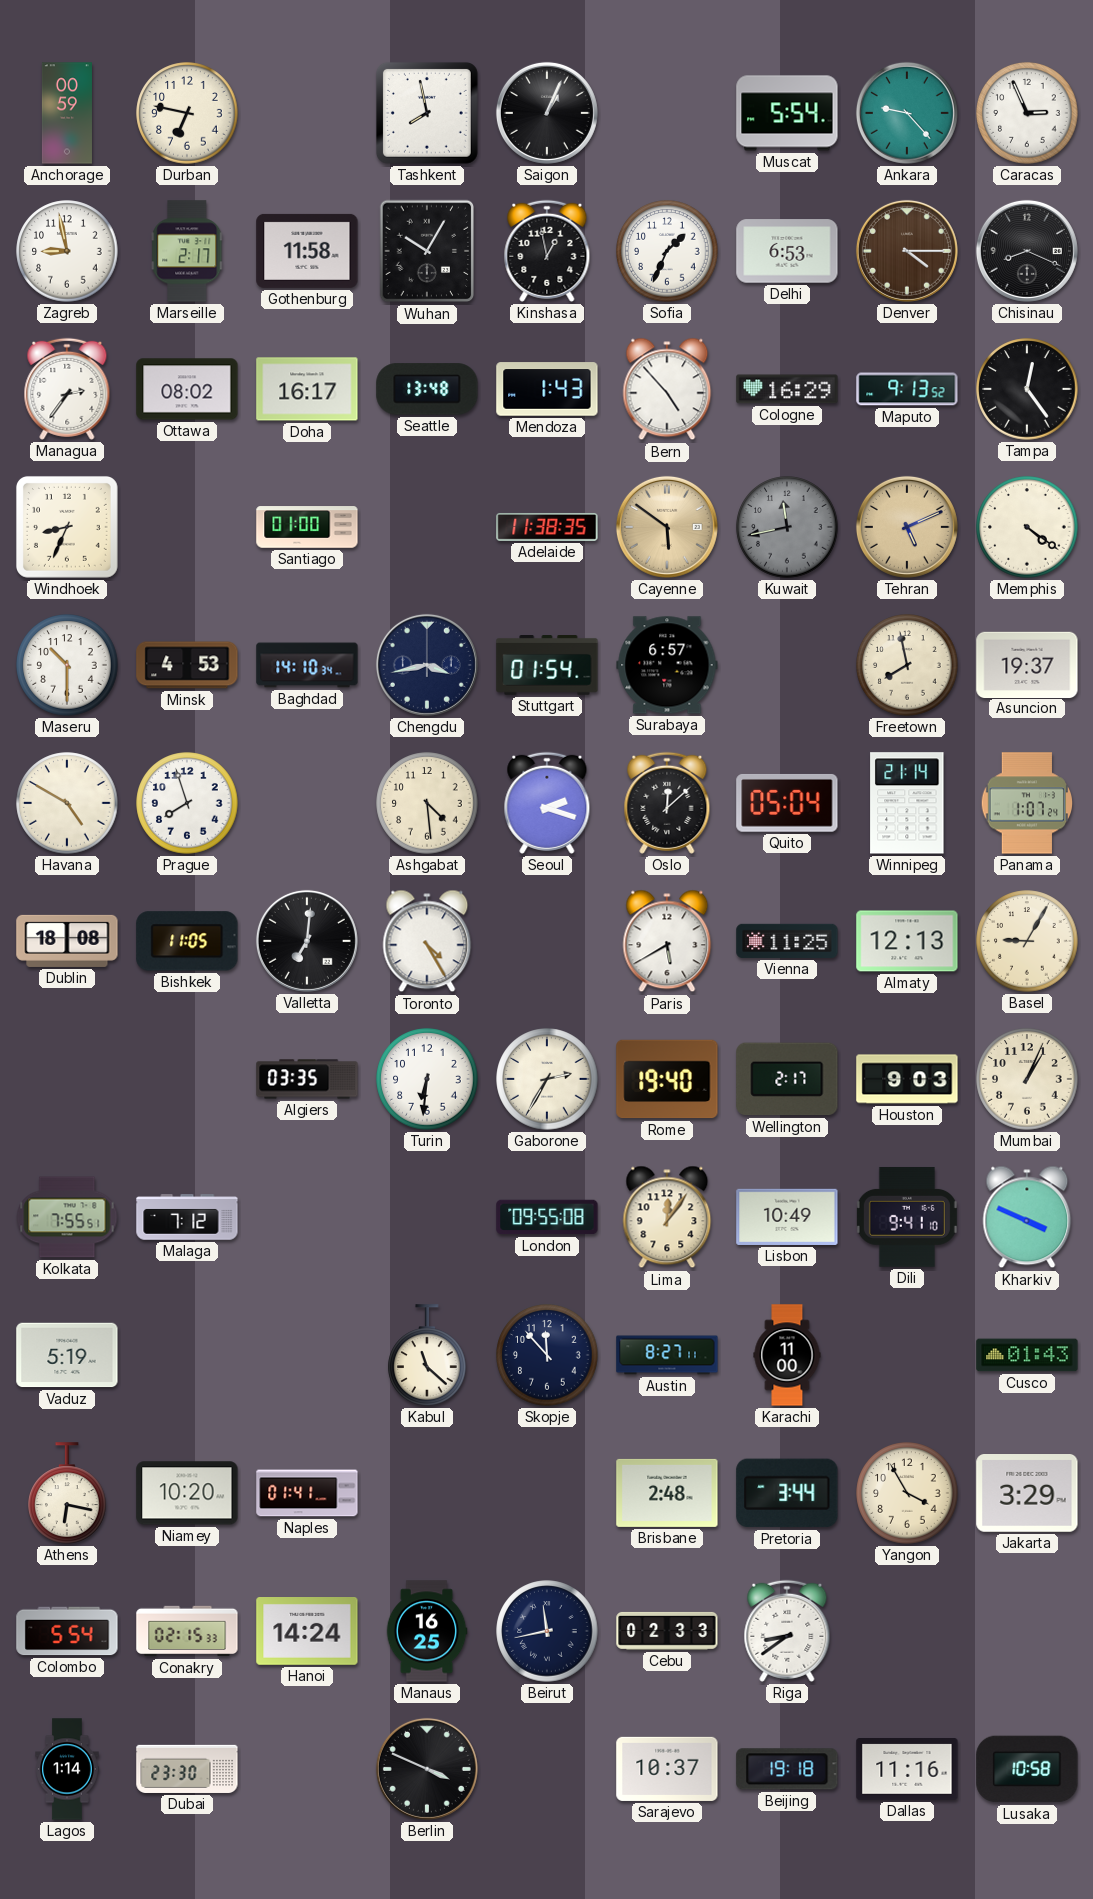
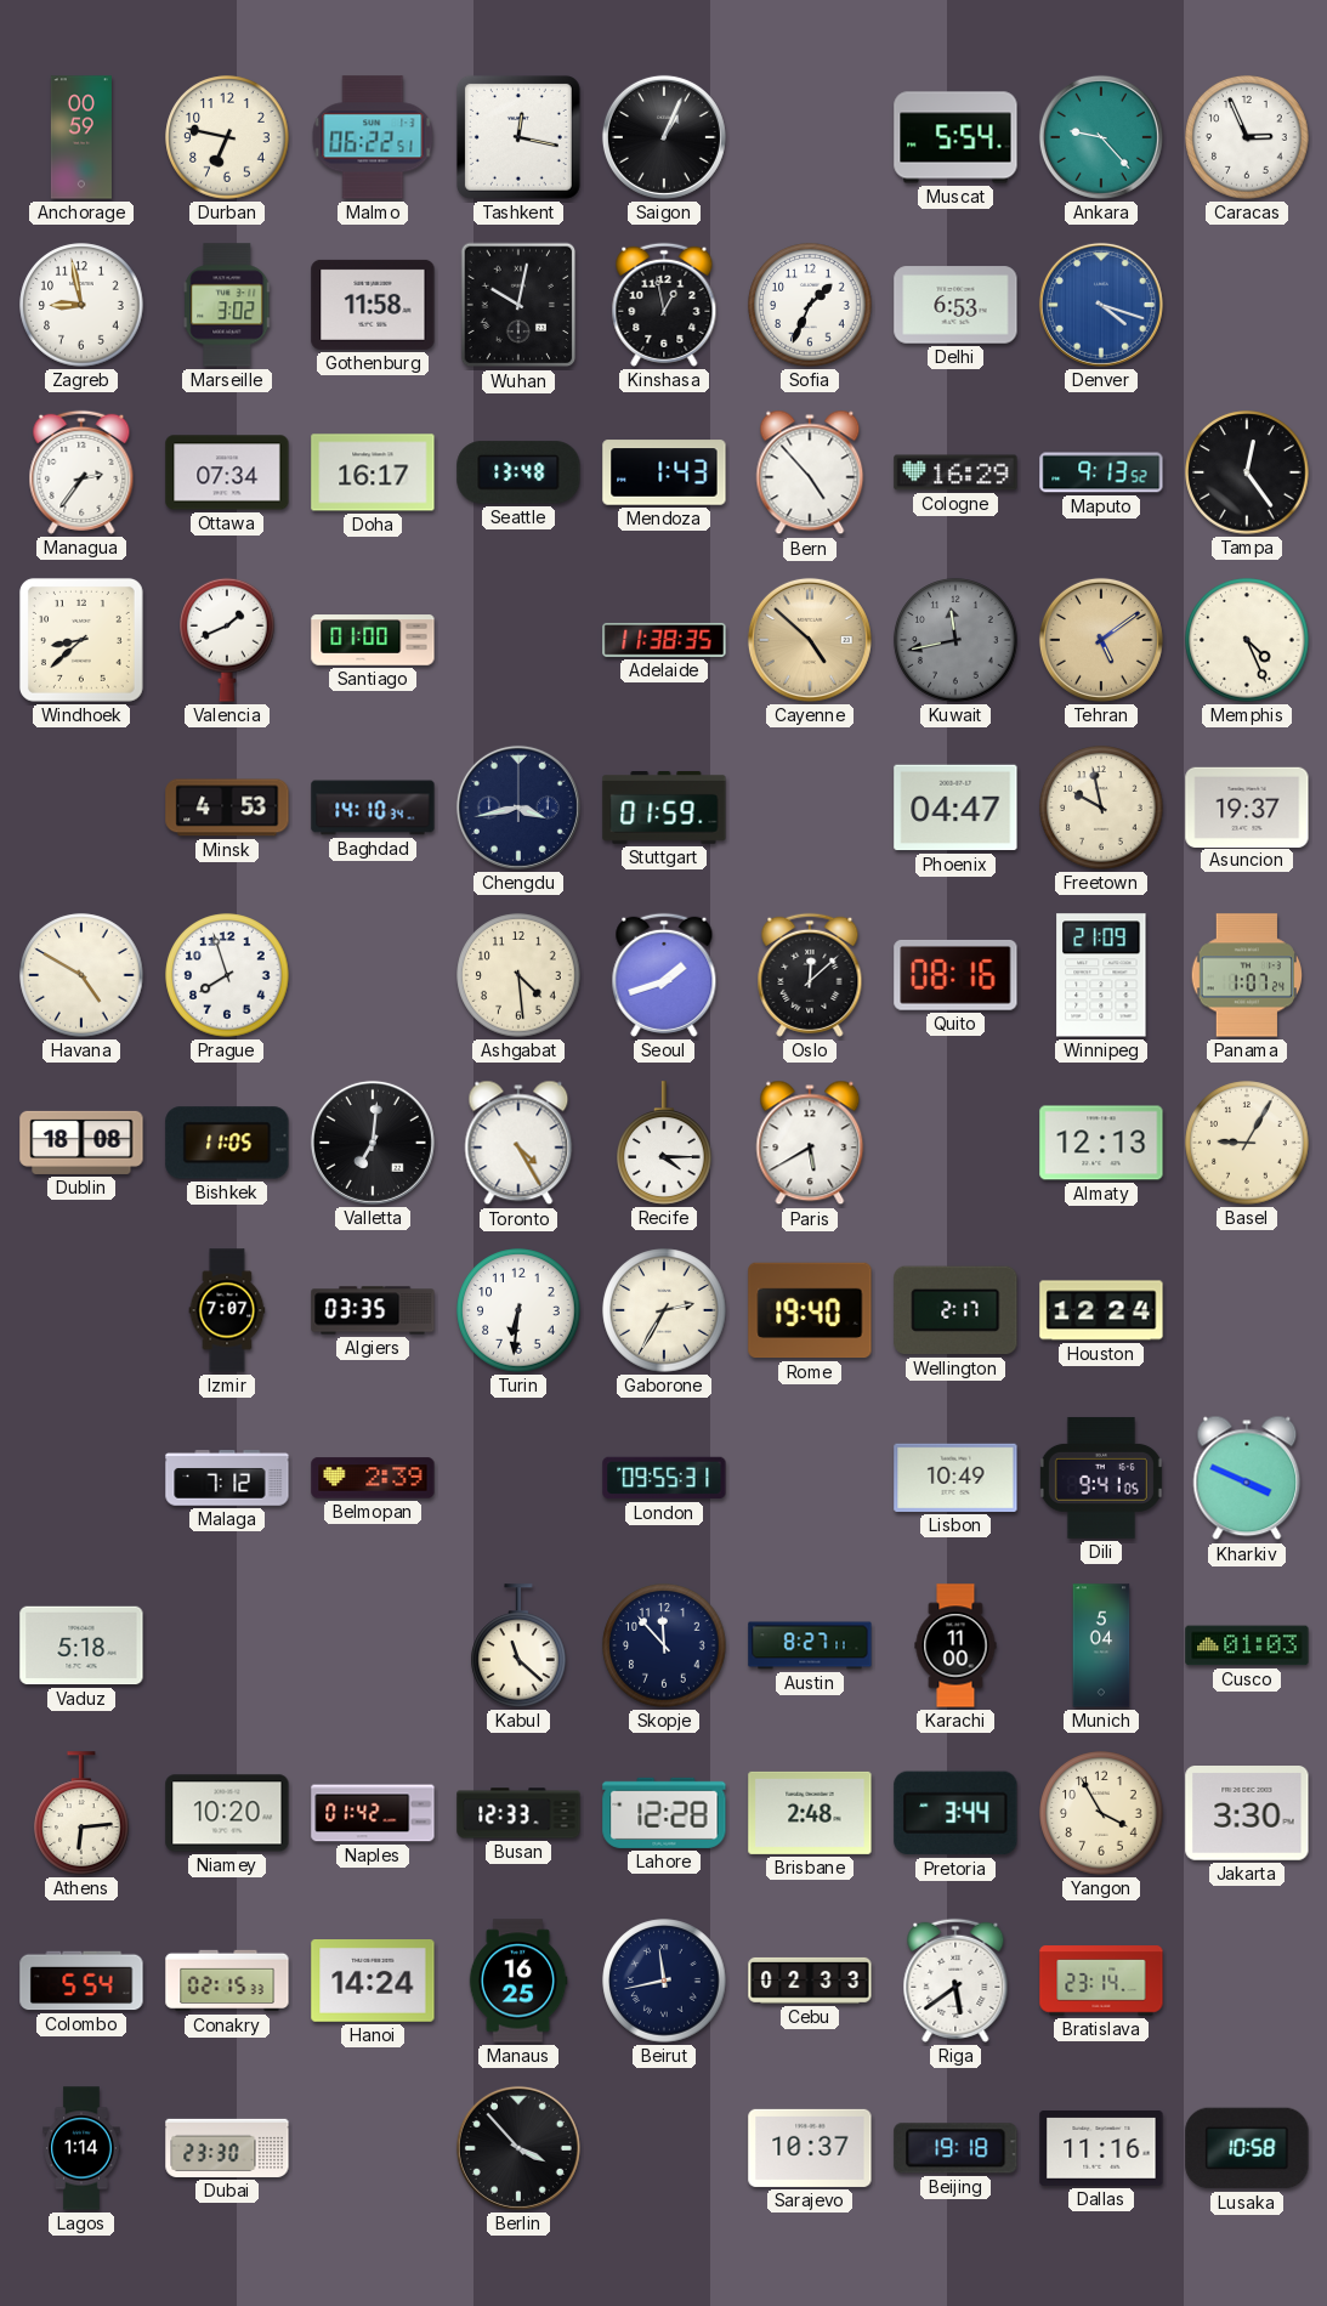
Malmo: none -> 06:22 (373, 137)
Tashkent: 7:58 -> 12:17 (518, 137)
Marseille: 2:17 -> 3:02 (227, 305)
Wuhan: 10:05 -> 10:02 (518, 305)
Denver: 4:15 -> 4:18 (1101, 305)
Denver dial: brown -> blue (1101, 305)
Chisinau: 8:19 -> none (1027, 251)
Ottawa: 08:02 -> 07:34 (227, 472)
Windhoek: 8:34 -> 8:38 (81, 640)
Valencia: none -> 1:41 (227, 640)
Cayenne: 5:51 -> 4:52 (810, 640)
Tehran: 5:11 -> 5:09 (1101, 640)
Memphis: 4:21 -> 4:26 (1247, 640)
Maseru: 10:30 -> none (67, 665)
Stuttgart: 01:54 -> 01:59 (664, 809)
Surabaya: 6:57 -> none (667, 665)
Phoenix: none -> 04:47 (955, 808)
Freetown: 7:58 -> 9:58 (1101, 808)
Seoul: 2:18 -> 1:42 (664, 975)
Quito: 05:04 -> 08:16 (955, 975)
Winnipeg: 21:14 -> 21:09 (1101, 975)
Recife: none -> 4:15 (664, 1143)
Vienna: 11:25 -> none (787, 941)
Izmir: none -> 7:07 (227, 1310)
Houston: 9:03 -> 12:24 (1101, 1310)
Mumbai: 1:04 -> none (1027, 1079)
Kolkata: 7:55 -> none (67, 1217)
Belmopan: none -> 2:39 (373, 1478)
London: 09:55:08 -> 09:55:31 (664, 1478)
Lima: 12:06 -> none (667, 1217)
Dili: 9:41:10 -> 9:41:05 (1101, 1478)
Vaduz: 5:19 -> 5:18 (81, 1645)
Munich: none -> 5:04 (1101, 1645)
Cusco: 01:43 -> 01:03 (1247, 1645)
Athens: 6:17 -> 6:14 (81, 1813)
Naples: 01:41 -> 01:42 (373, 1813)
Busan: none -> 12:33 (518, 1813)
Lahore: none -> 12:28 (664, 1813)
Jakarta: 3:29 -> 3:30 (1247, 1814)
Riga: 8:39 -> 5:39 (955, 1981)
Bratislava: none -> 23:14 (1101, 1981)
Berlin: 3:49 -> 3:53 (518, 2148)
